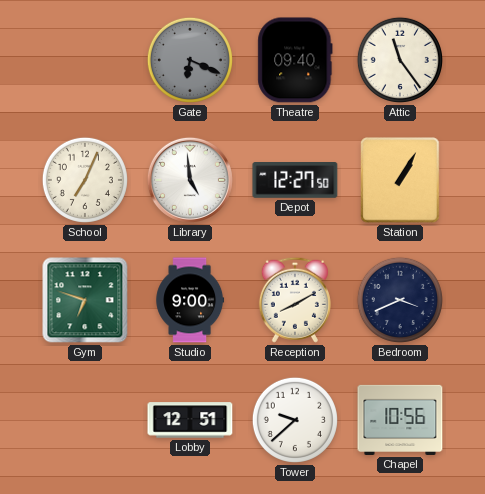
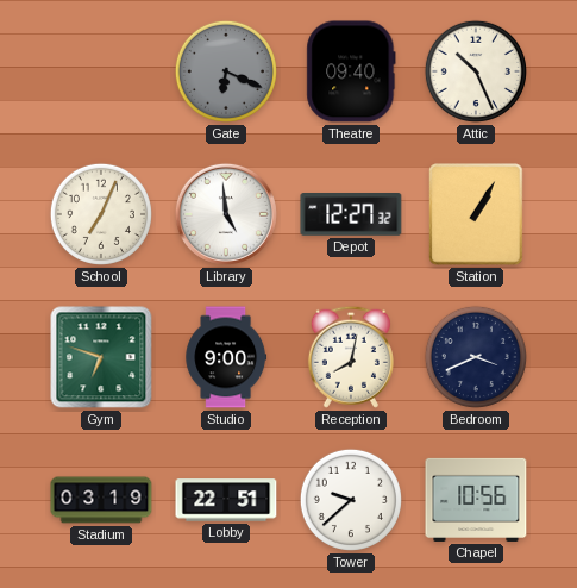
Attic: 11:24 -> 10:26 (476, 71)
Depot: 12:27:50 -> 12:27:32 (351, 215)
Reception: 8:10 -> 8:02 (351, 357)
Stadium: none -> 03:19 (101, 500)
Lobby: 12:51 -> 22:51 (226, 500)
